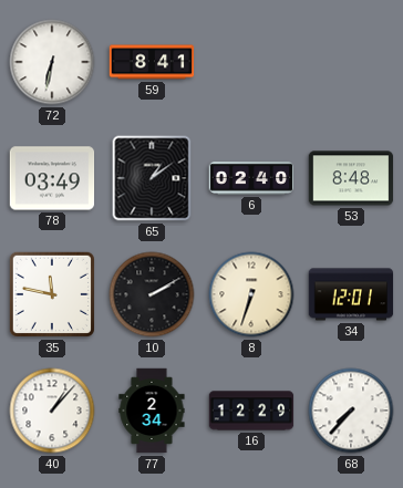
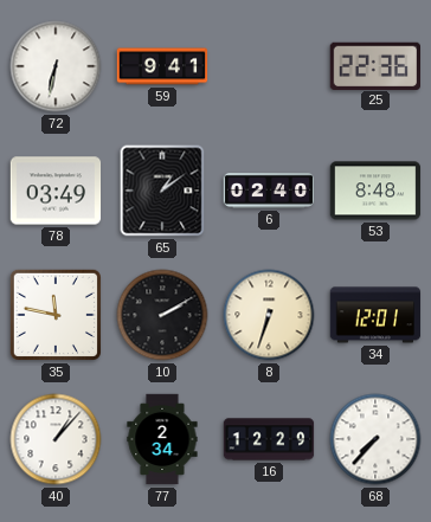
59: 8:41 -> 9:41 (162, 66)
25: none -> 22:36 (374, 65)
